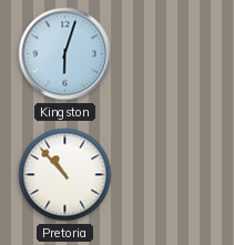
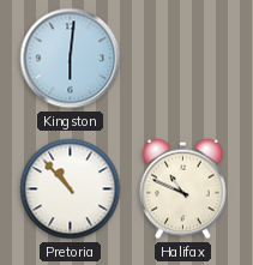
Kingston: 6:03 -> 6:01 (71, 59)
Halifax: none -> 10:49 (183, 189)
